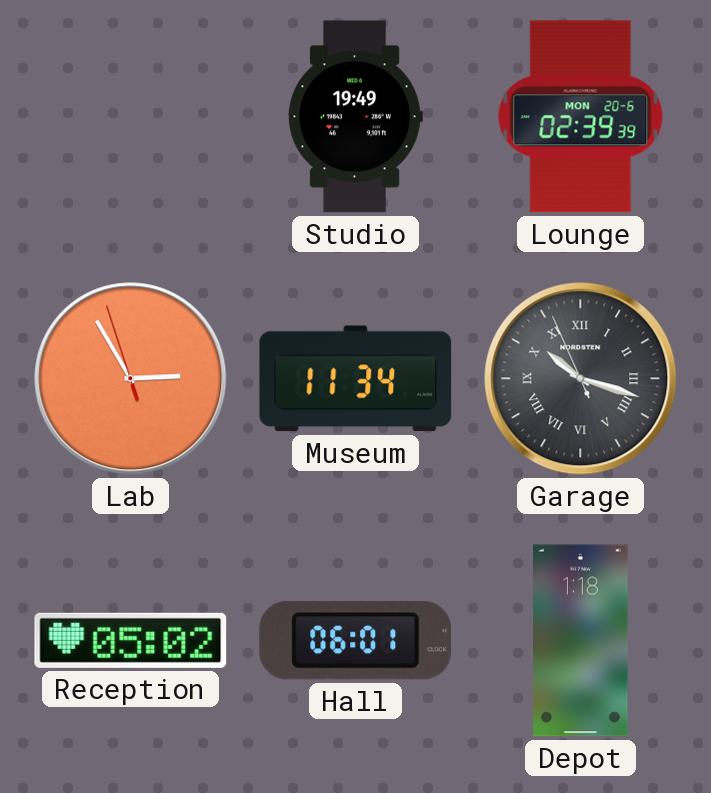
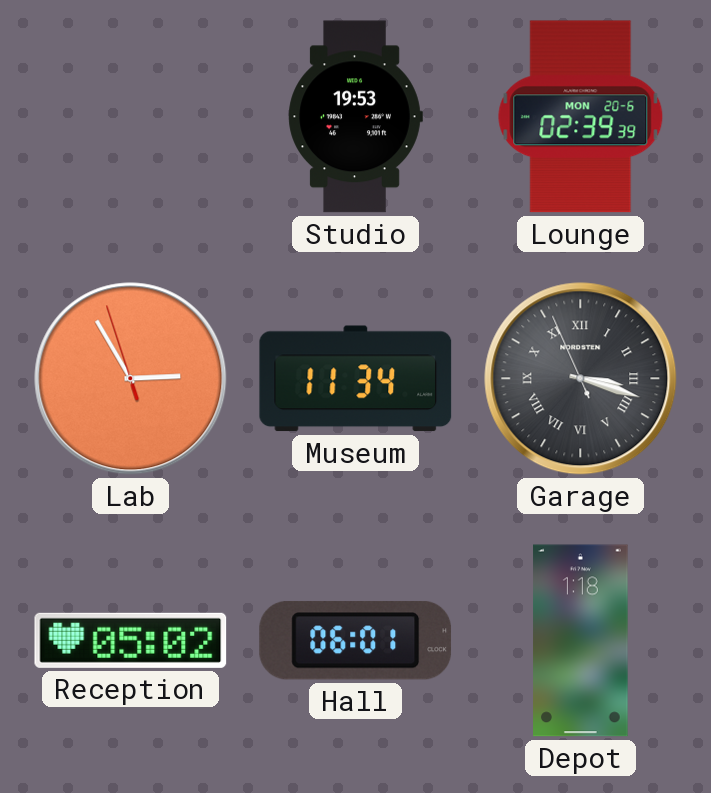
Studio: 19:49 -> 19:53 (355, 117)
Garage: 10:17 -> 3:17 (581, 379)
